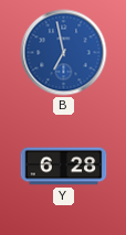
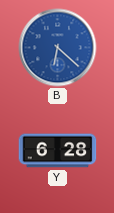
B: 6:58 -> 6:22 (58, 48)
